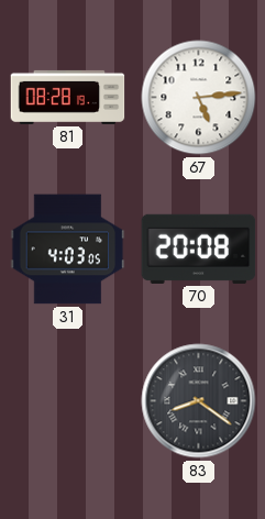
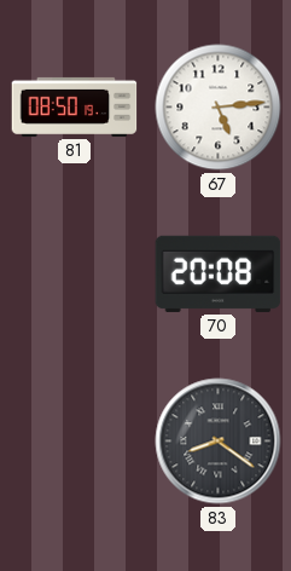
81: 08:28 -> 08:50 (75, 106)
31: 4:03 -> none (68, 250)
